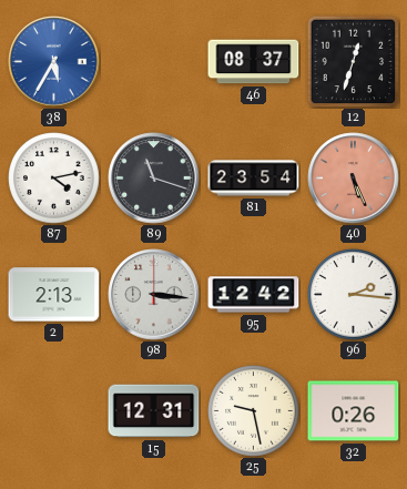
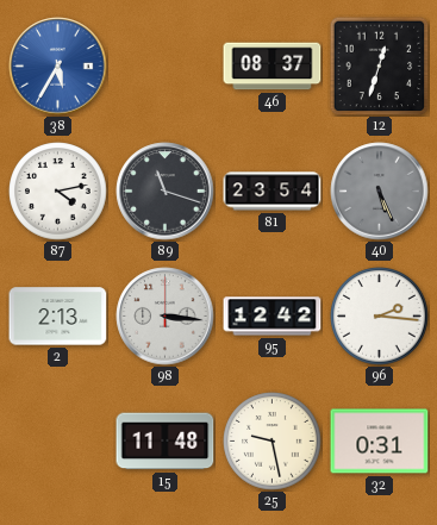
40 dial: salmon -> grey (380, 192)
15: 12:31 -> 11:48 (166, 442)
32: 0:26 -> 0:31 (380, 442)
